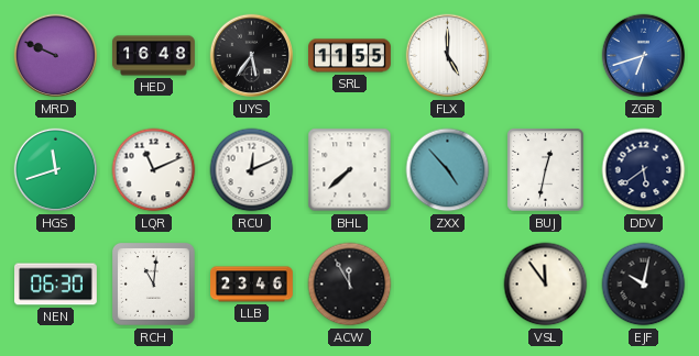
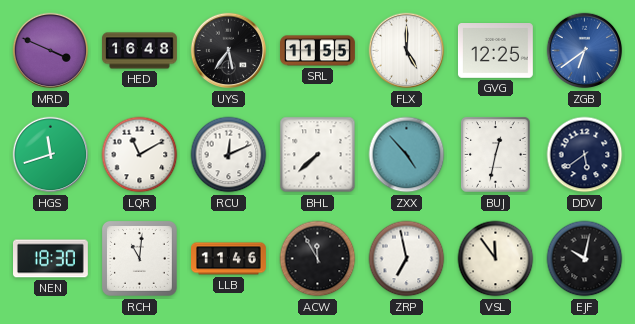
MRD: 9:49 -> 3:49 (51, 51)
GVG: none -> 12:25 (495, 51)
ZGB: 6:42 -> 6:39 (585, 51)
LQR: 11:11 -> 11:10 (140, 155)
NEN: 06:30 -> 18:30 (51, 259)
LLB: 23:46 -> 11:46 (229, 259)
ZRP: none -> 6:58 (407, 259)
